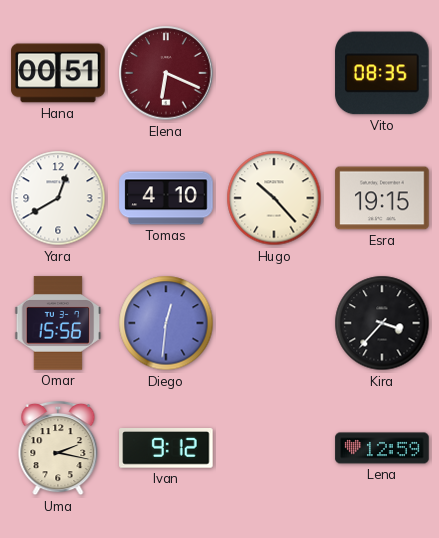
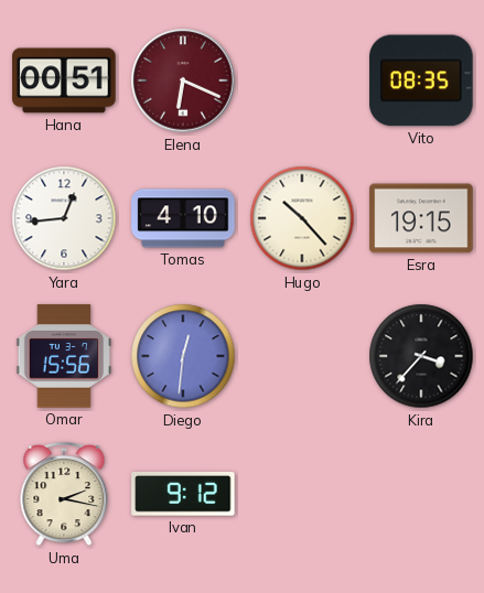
Yara: 12:40 -> 12:44 (64, 218)
Lena: 12:59 -> none (382, 448)
